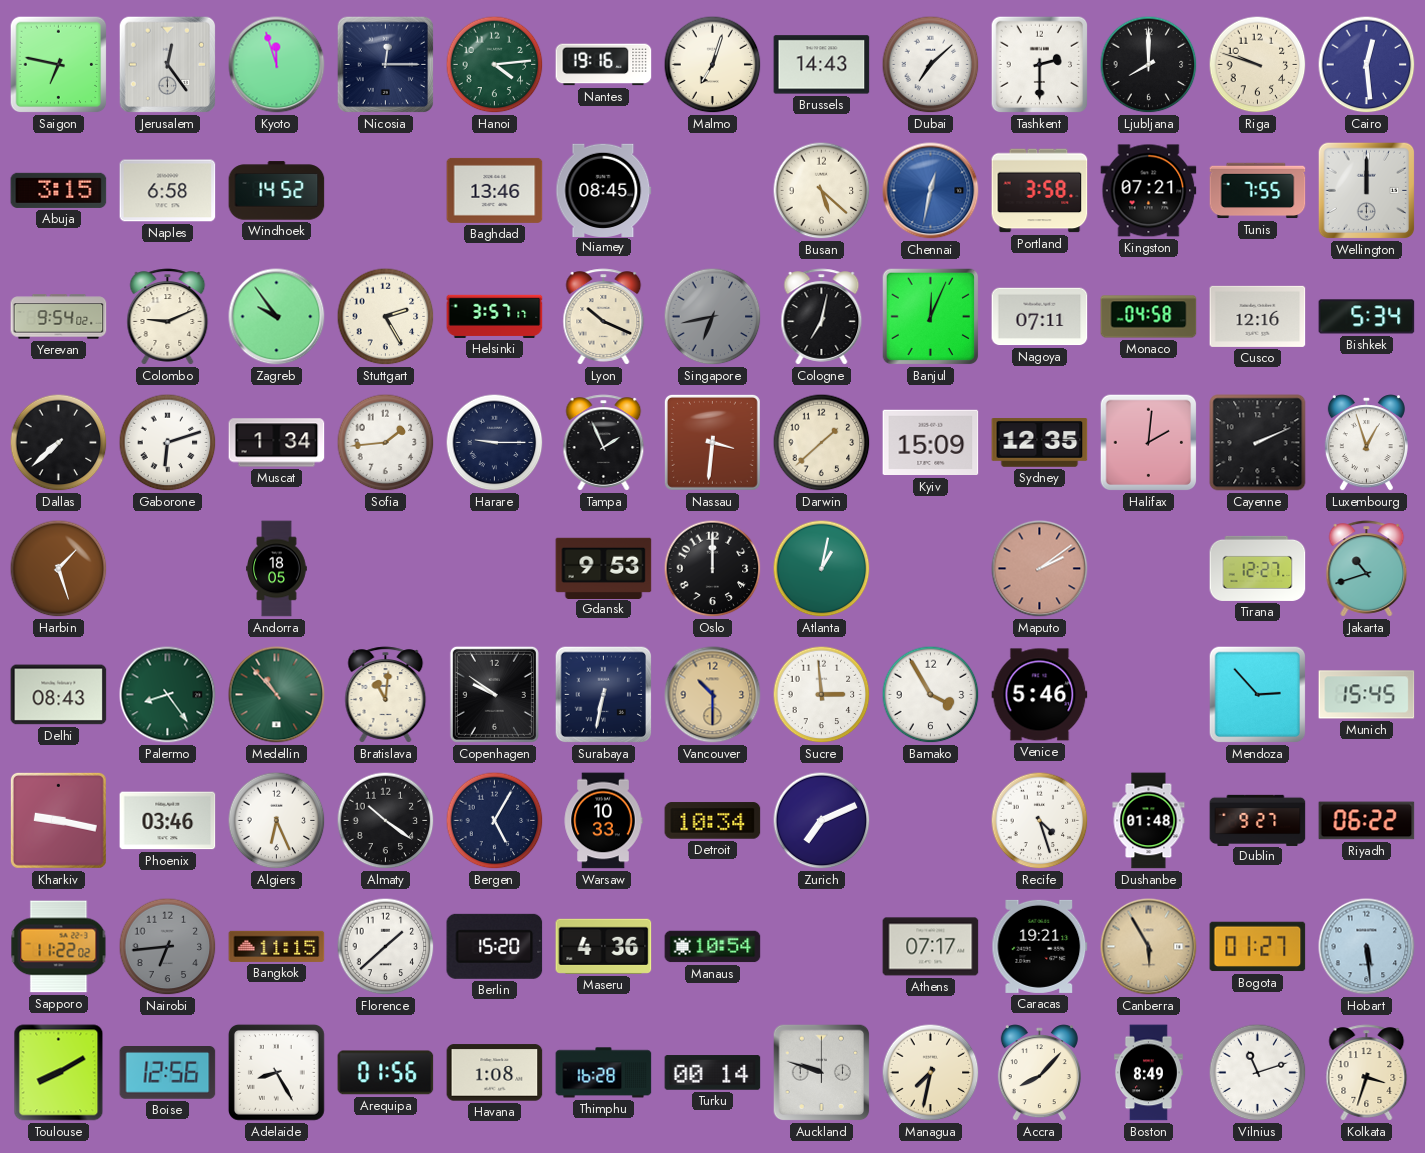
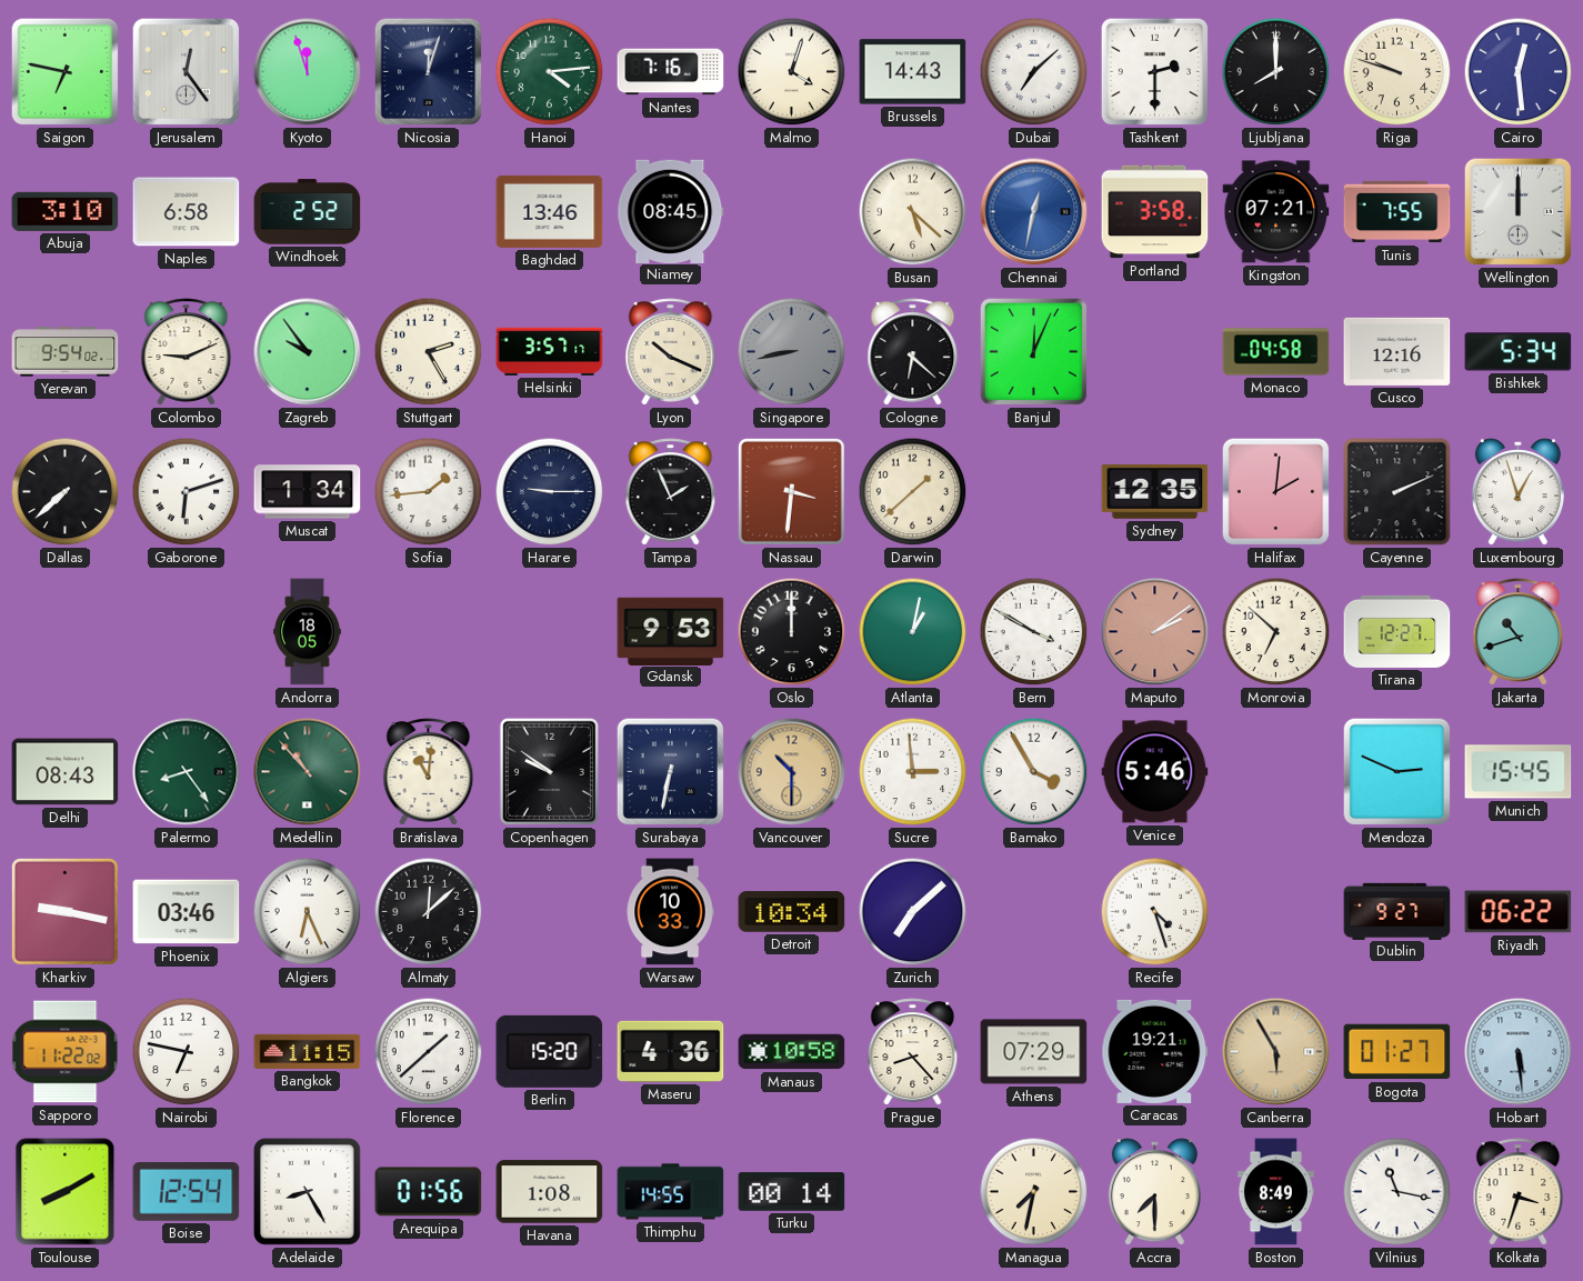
Nicosia: 12:15 -> 12:03 (429, 72)
Nantes: 19:16 -> 7:16 (671, 72)
Malmo: 7:03 -> 4:03 (792, 72)
Abuja: 3:15 -> 3:10 (66, 211)
Windhoek: 14:52 -> 2:52 (308, 212)
Singapore: 6:43 -> 8:43 (792, 352)
Cologne: 7:02 -> 6:22 (913, 352)
Nagoya: 07:11 -> none (1040, 317)
Kyiv: 15:09 -> none (931, 443)
Harbin: 1:27 -> none (59, 569)
Bern: none -> 3:50 (1034, 632)
Monrovia: none -> 6:52 (1276, 632)
Mendoza: 2:53 -> 2:49 (1397, 772)
Almaty: 10:21 -> 12:08 (429, 912)
Bergen: 5:05 -> none (495, 821)
Zurich: 7:11 -> 7:08 (913, 912)
Dushanbe: 01:48 -> none (1149, 821)
Nairobi: 6:44 -> 6:47 (187, 1052)
Nairobi dial: grey -> white (187, 1052)
Manaus: 10:54 -> 10:58 (792, 1052)
Prague: none -> 8:23 (913, 1052)
Athens: 07:17 -> 07:29 (1034, 1052)
Boise: 12:56 -> 12:54 (187, 1192)
Thimphu: 16:28 -> 14:55 (671, 1192)
Auckland: 9:48 -> none (822, 1073)
Accra: 8:07 -> 7:30 (1154, 1192)
Vilnius: 11:12 -> 11:17 (1397, 1192)
